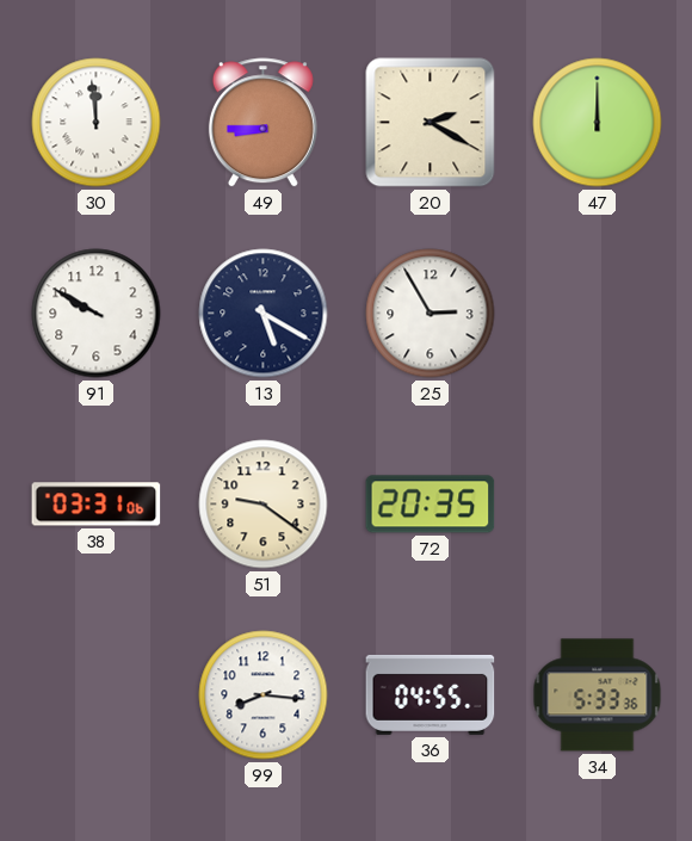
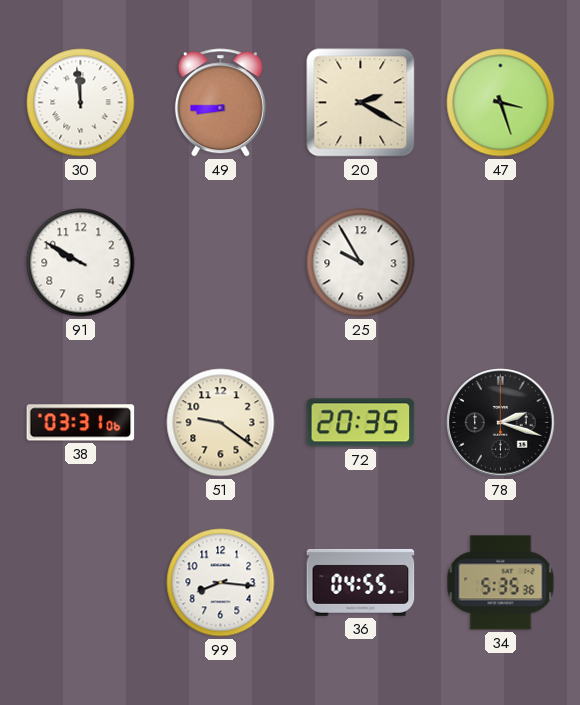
47: 12:00 -> 3:27 (501, 103)
13: 5:20 -> none (264, 314)
25: 2:55 -> 9:55 (361, 263)
78: none -> 2:18 (501, 423)
34: 5:33 -> 5:35 (501, 583)
